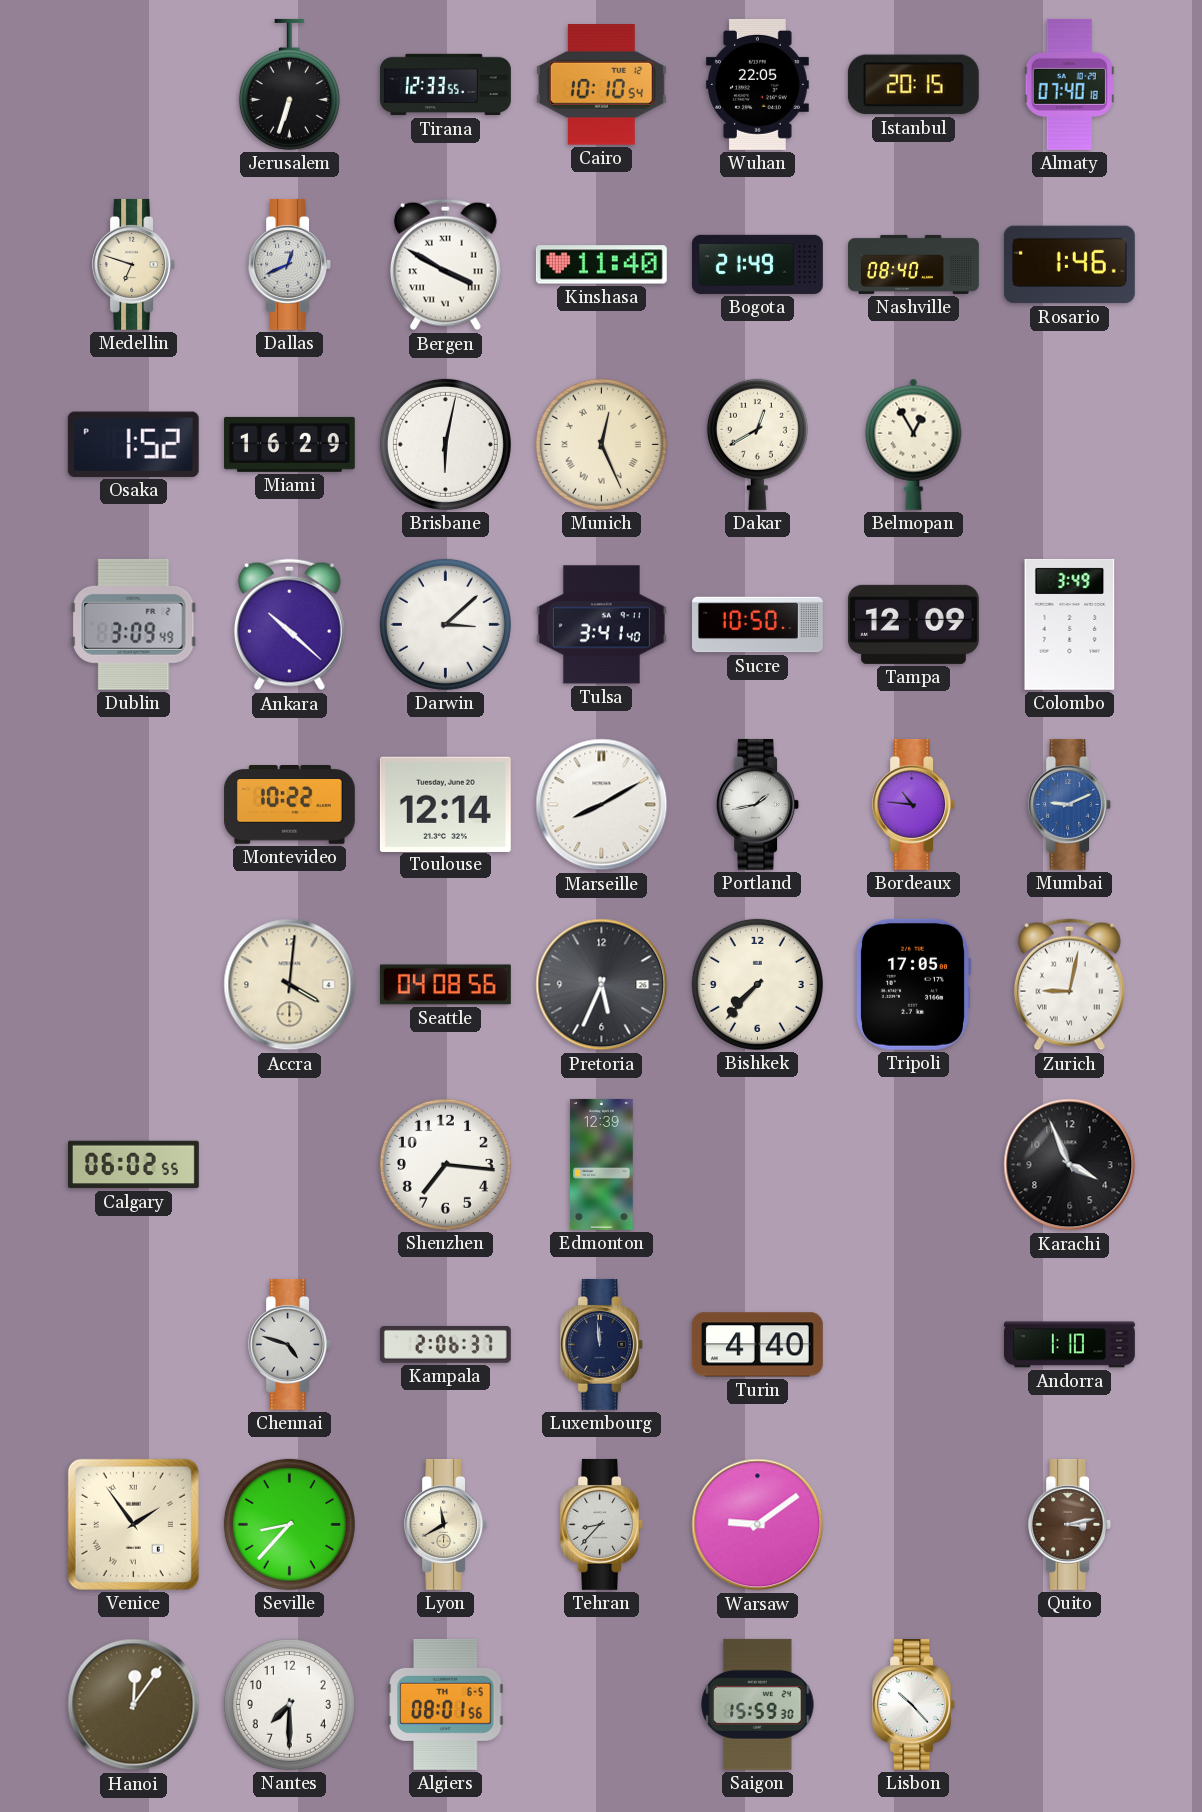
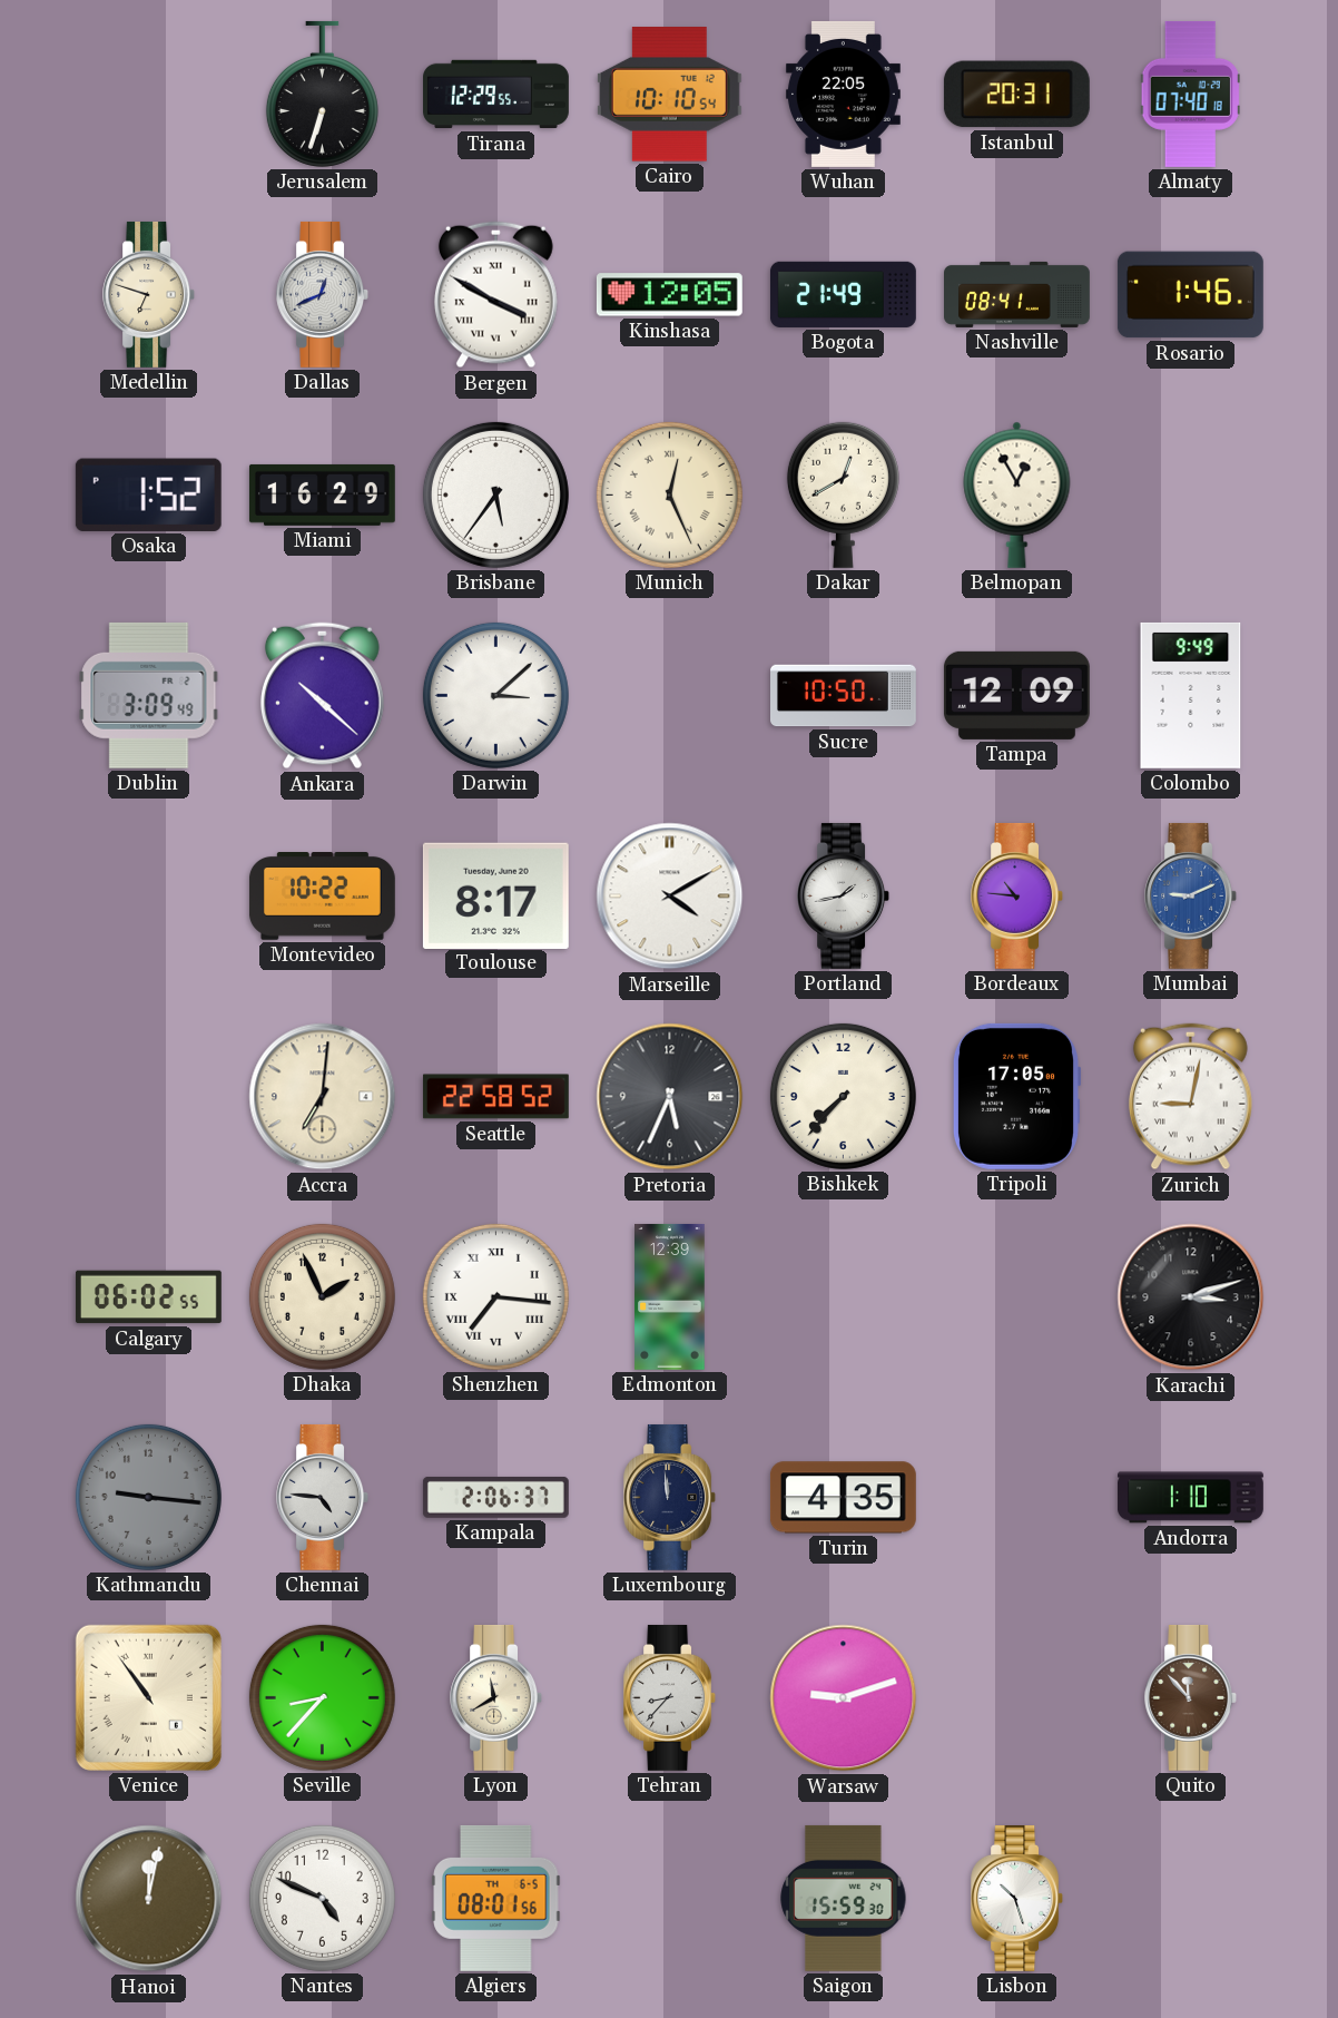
Tirana: 12:33 -> 12:29 (496, 95)
Istanbul: 20:15 -> 20:31 (1016, 95)
Kinshasa: 11:40 -> 12:05 (669, 295)
Nashville: 08:40 -> 08:41 (1017, 294)
Brisbane: 6:02 -> 5:36 (495, 494)
Tulsa: 3:41 -> none (601, 625)
Colombo: 3:49 -> 9:49 (1191, 695)
Toulouse: 12:14 -> 8:17 (495, 895)
Marseille: 8:10 -> 4:10 (670, 897)
Accra: 4:01 -> 7:01 (323, 1097)
Seattle: 04:08 -> 22:58 (495, 1097)
Dhaka: none -> 1:56 (322, 1296)
Shenzhen numerals: Arabic -> Roman (495, 1296)
Karachi: 3:56 -> 3:12 (1191, 1297)
Kathmandu: none -> 9:16 (148, 1497)
Chennai: 4:48 -> 4:46 (323, 1497)
Turin: 4:40 -> 4:35 (843, 1498)
Venice: 1:54 -> 10:54 (148, 1697)
Warsaw: 9:09 -> 9:12 (844, 1698)
Quito: 3:13 -> 11:53 (1191, 1697)
Hanoi: 12:06 -> 12:02 (149, 1899)
Nantes: 7:30 -> 4:49 (322, 1898)
Lisbon: 10:23 -> 10:27 (1017, 1898)
